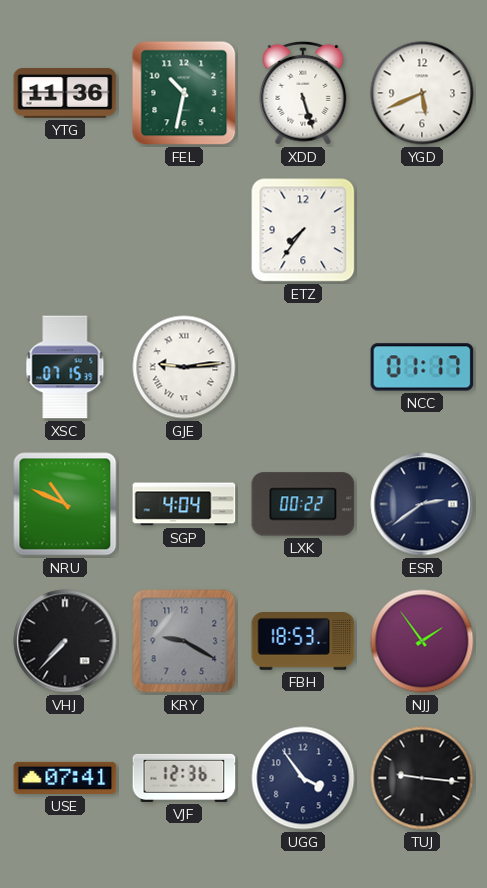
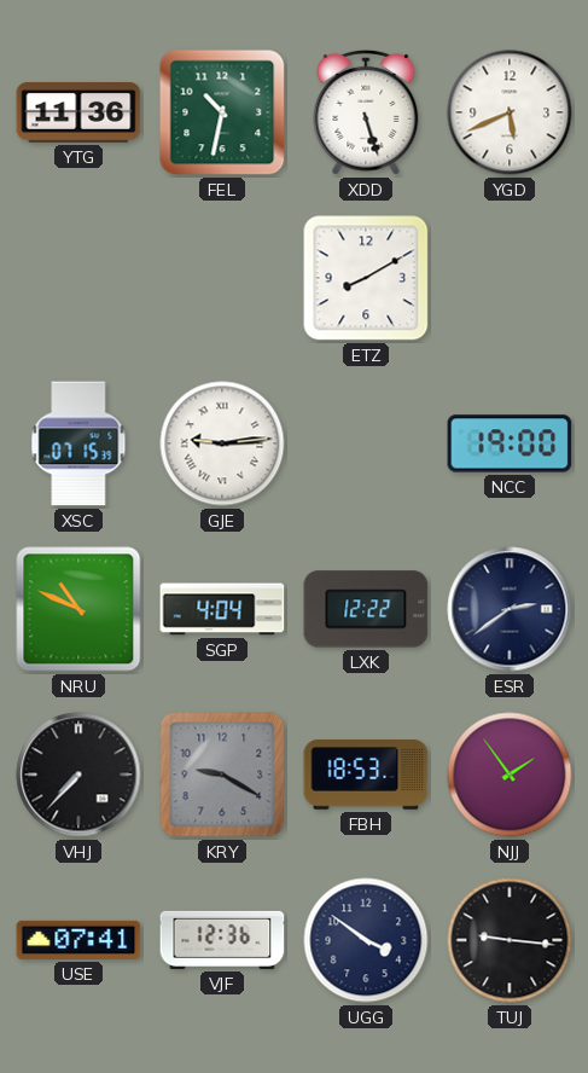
ETZ: 7:36 -> 8:10 (366, 278)
NCC: 01:17 -> 19:00 (510, 443)
LXK: 00:22 -> 12:22 (366, 609)
UGG: 3:54 -> 3:51 (366, 940)
